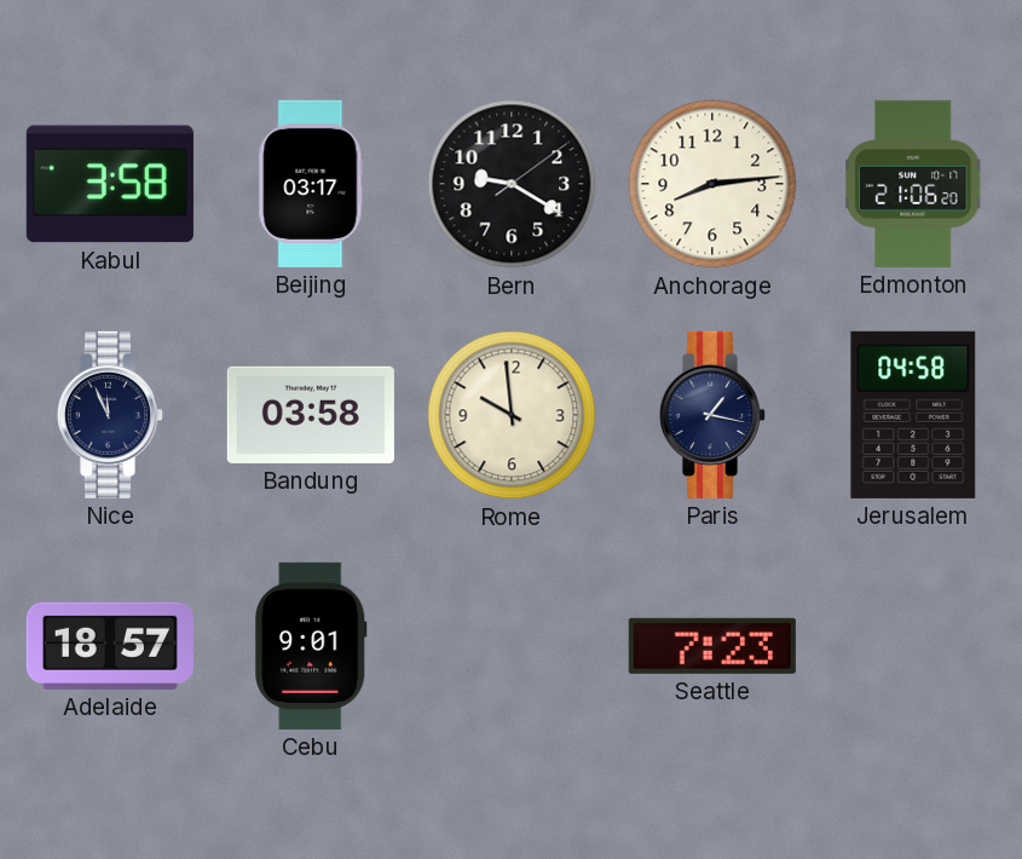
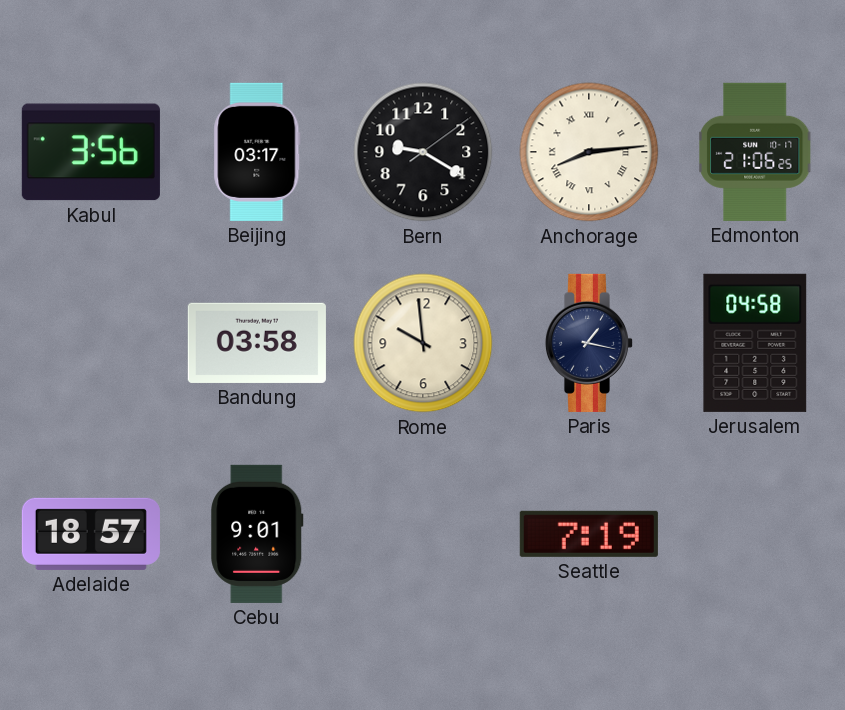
Kabul: 3:58 -> 3:56 (91, 152)
Anchorage numerals: Arabic -> Roman (589, 152)
Edmonton: 21:06:20 -> 21:06:25 (755, 152)
Nice: 11:56 -> none (110, 415)
Seattle: 7:23 -> 7:19 (589, 534)
